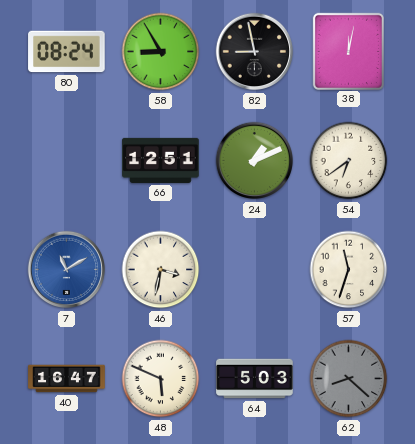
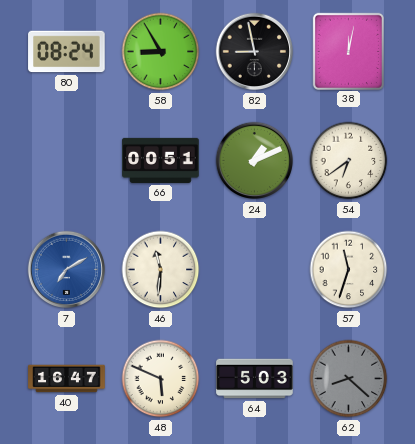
66: 12:51 -> 00:51 (161, 160)
7: 11:10 -> 7:10 (67, 270)
46: 3:32 -> 11:31 (161, 270)
